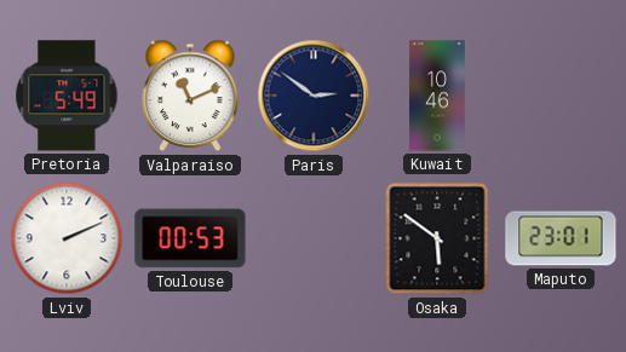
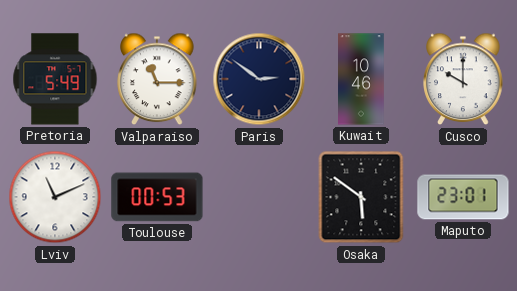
Valparaiso: 11:11 -> 11:15 (157, 79)
Cusco: none -> 10:00 (463, 79)
Lviv: 2:11 -> 11:11 (55, 197)
